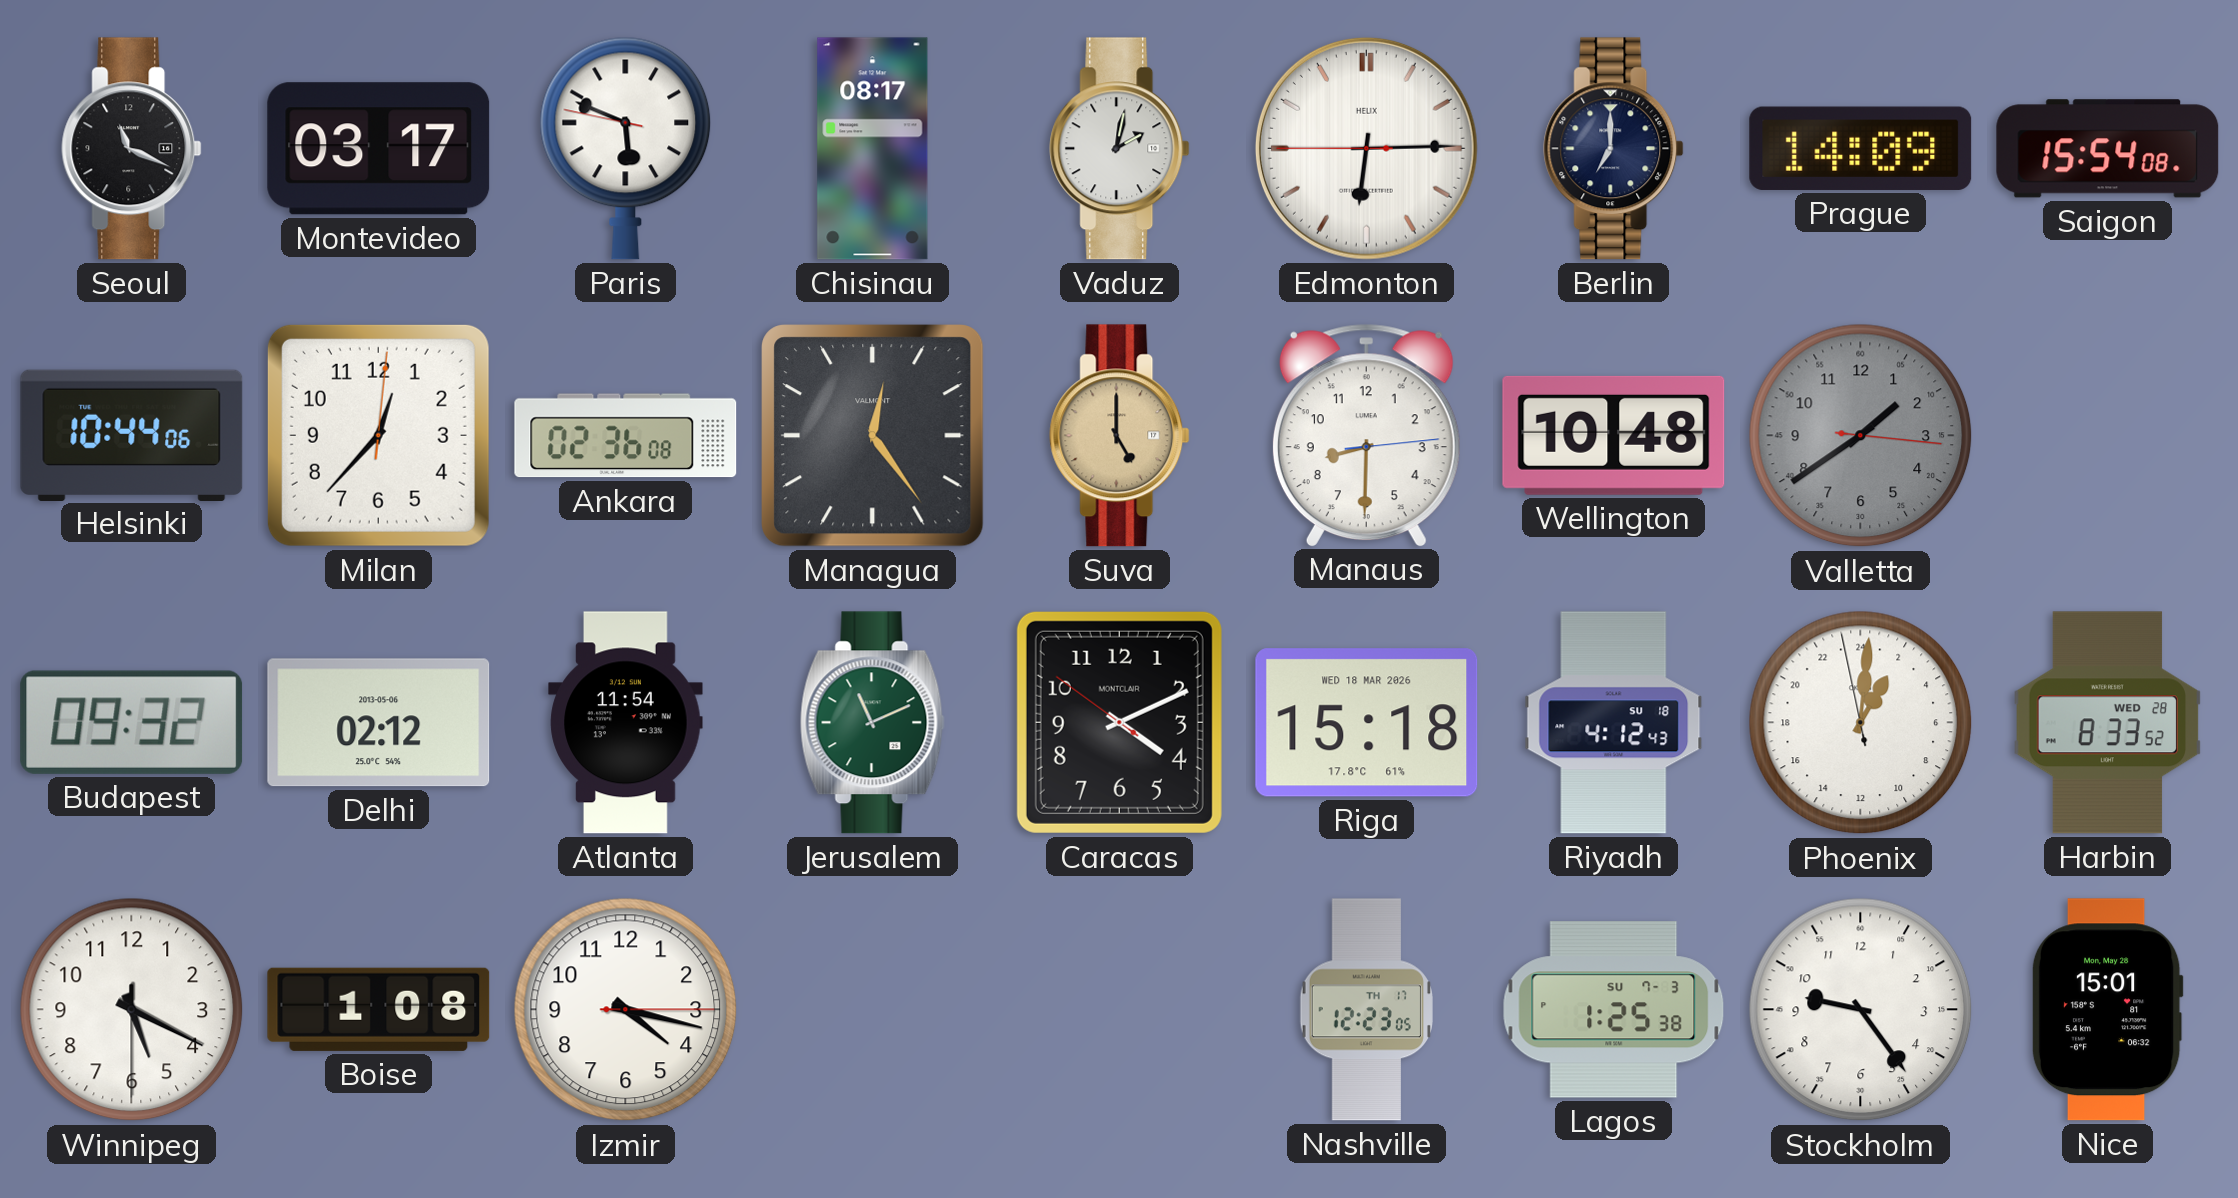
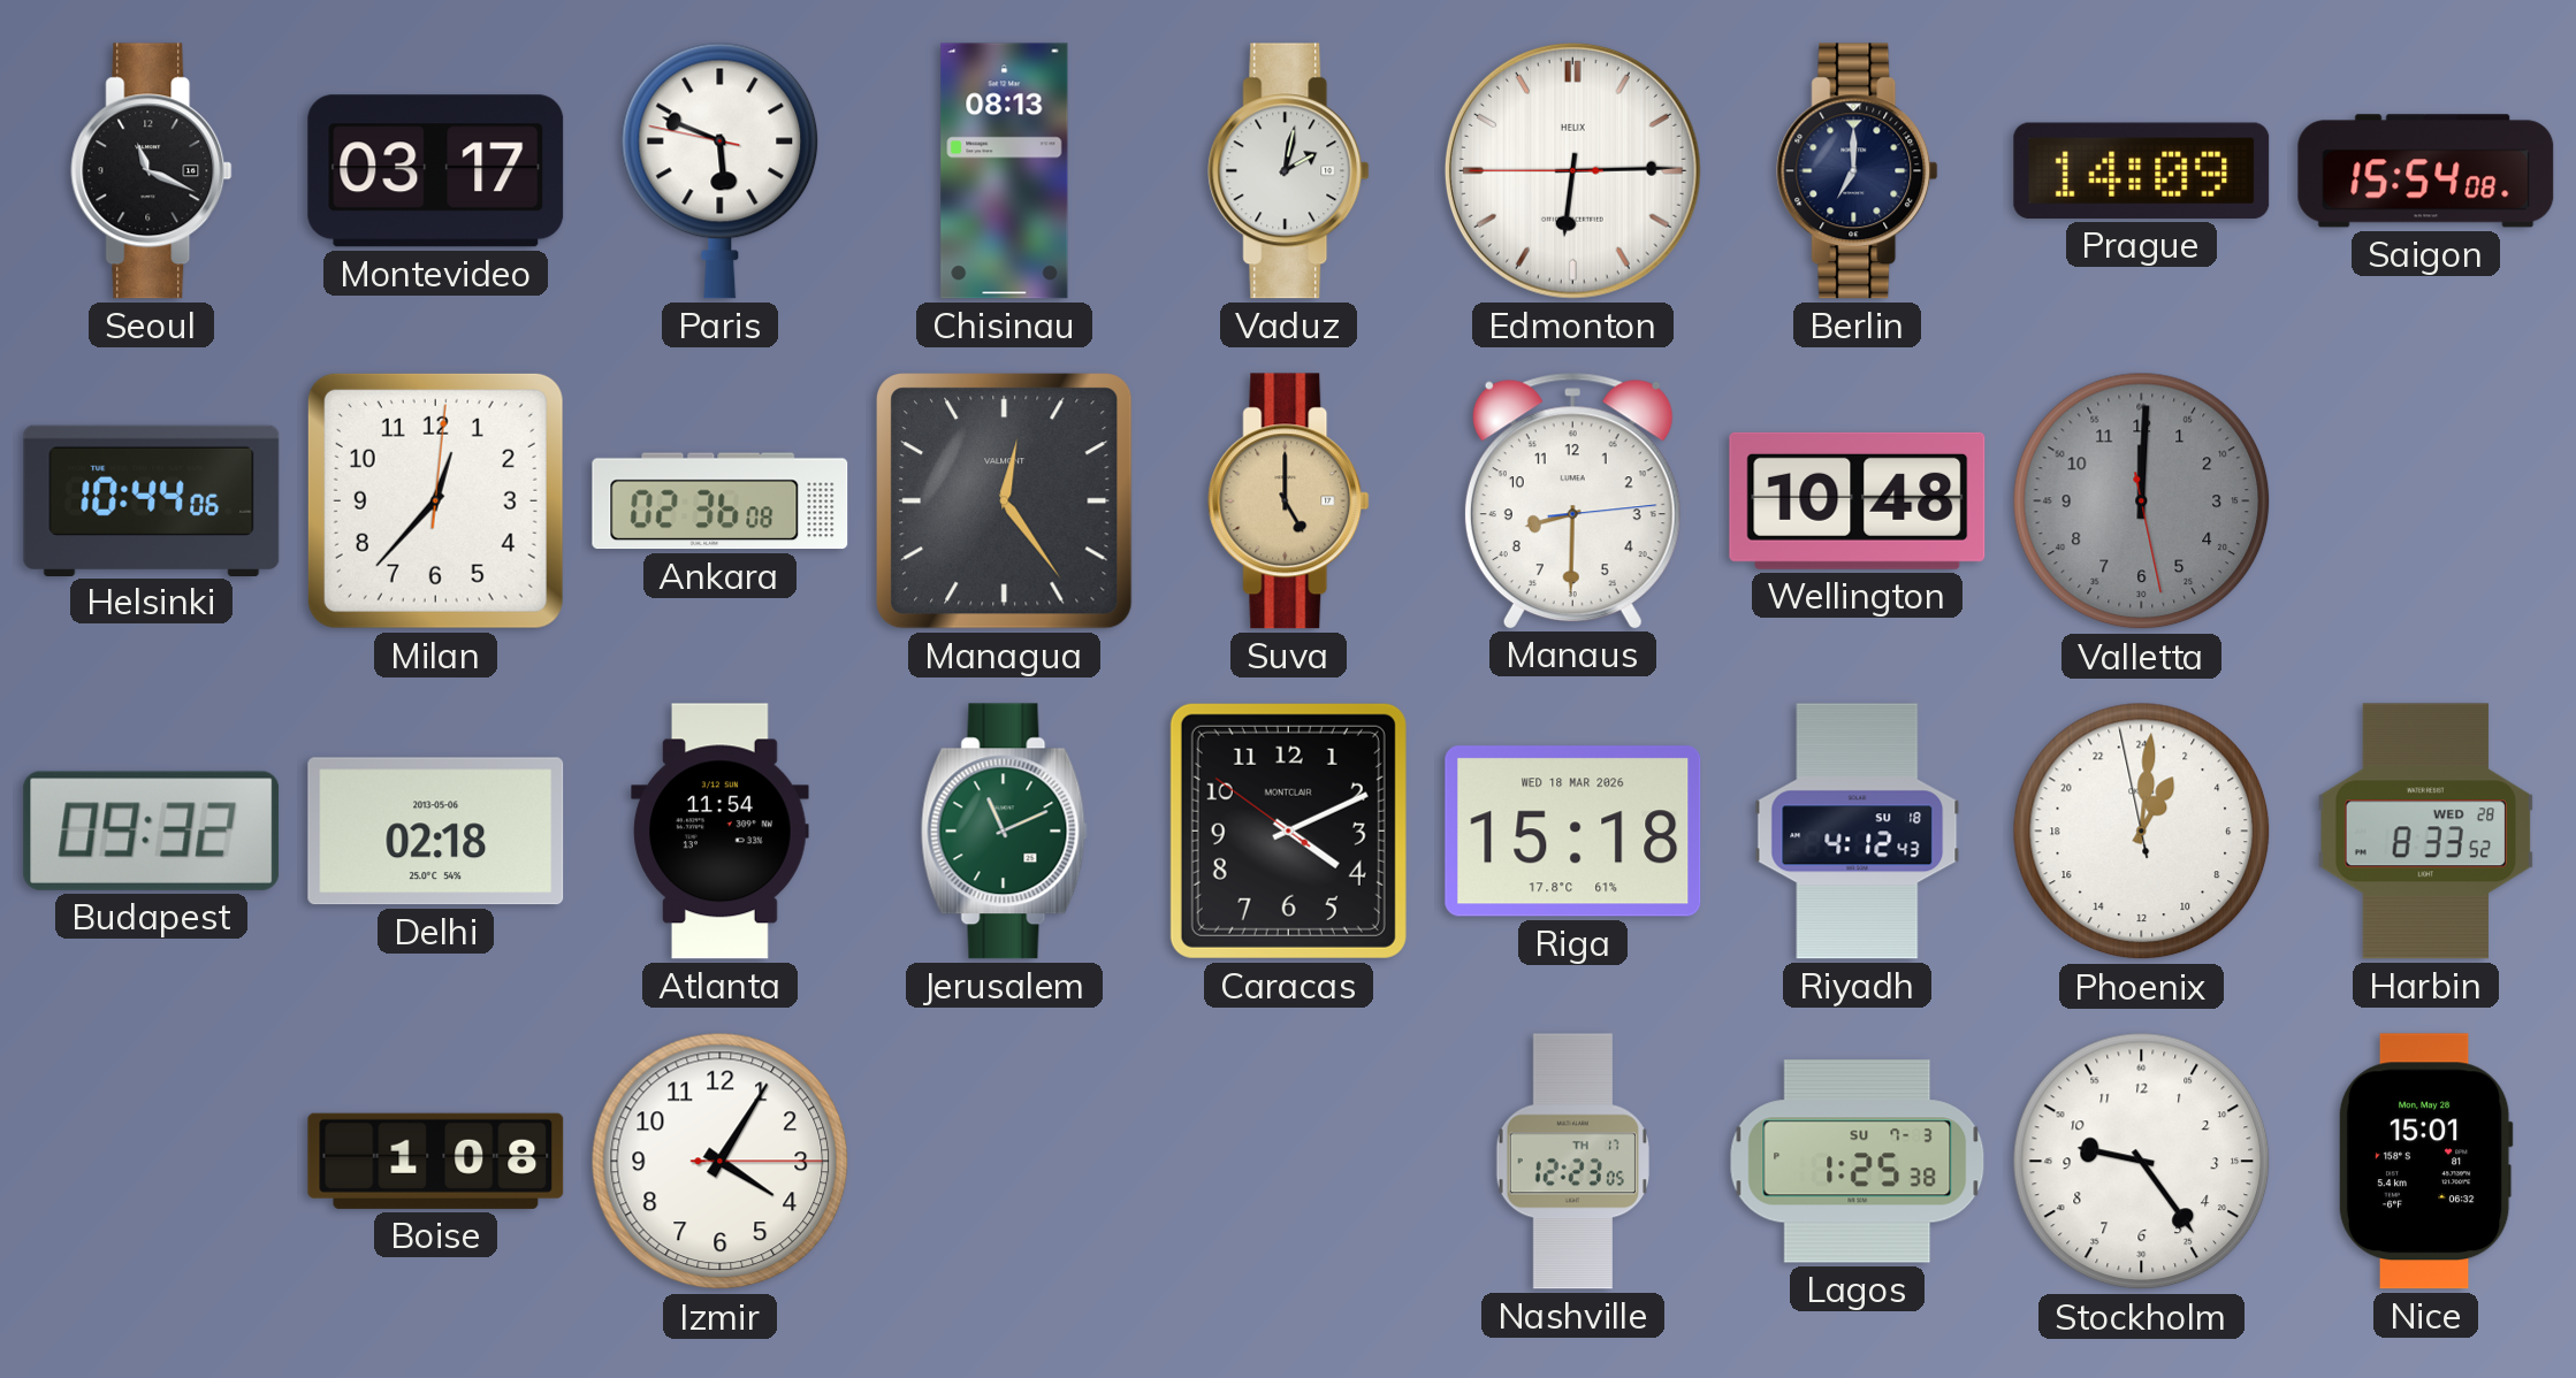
Chisinau: 08:17 -> 08:13 (1005, 171)
Valletta: 1:39 -> 12:00 (2142, 502)
Delhi: 02:12 -> 02:18 (436, 832)
Winnipeg: 5:19 -> none (132, 1010)
Izmir: 4:17 -> 4:05 (721, 1162)
